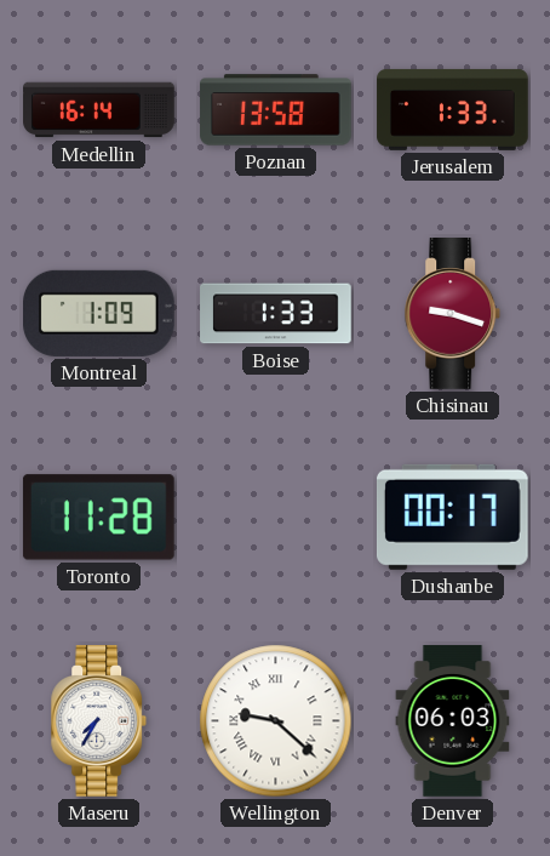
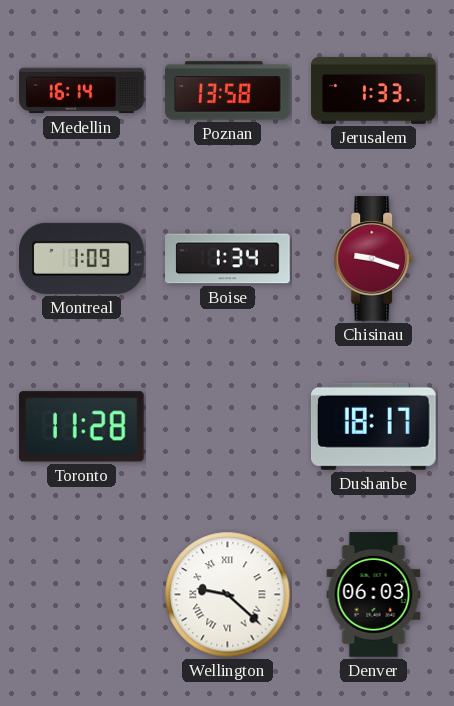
Boise: 1:33 -> 1:34 (228, 259)
Dushanbe: 00:17 -> 18:17 (373, 426)
Maseru: 7:35 -> none (99, 721)
